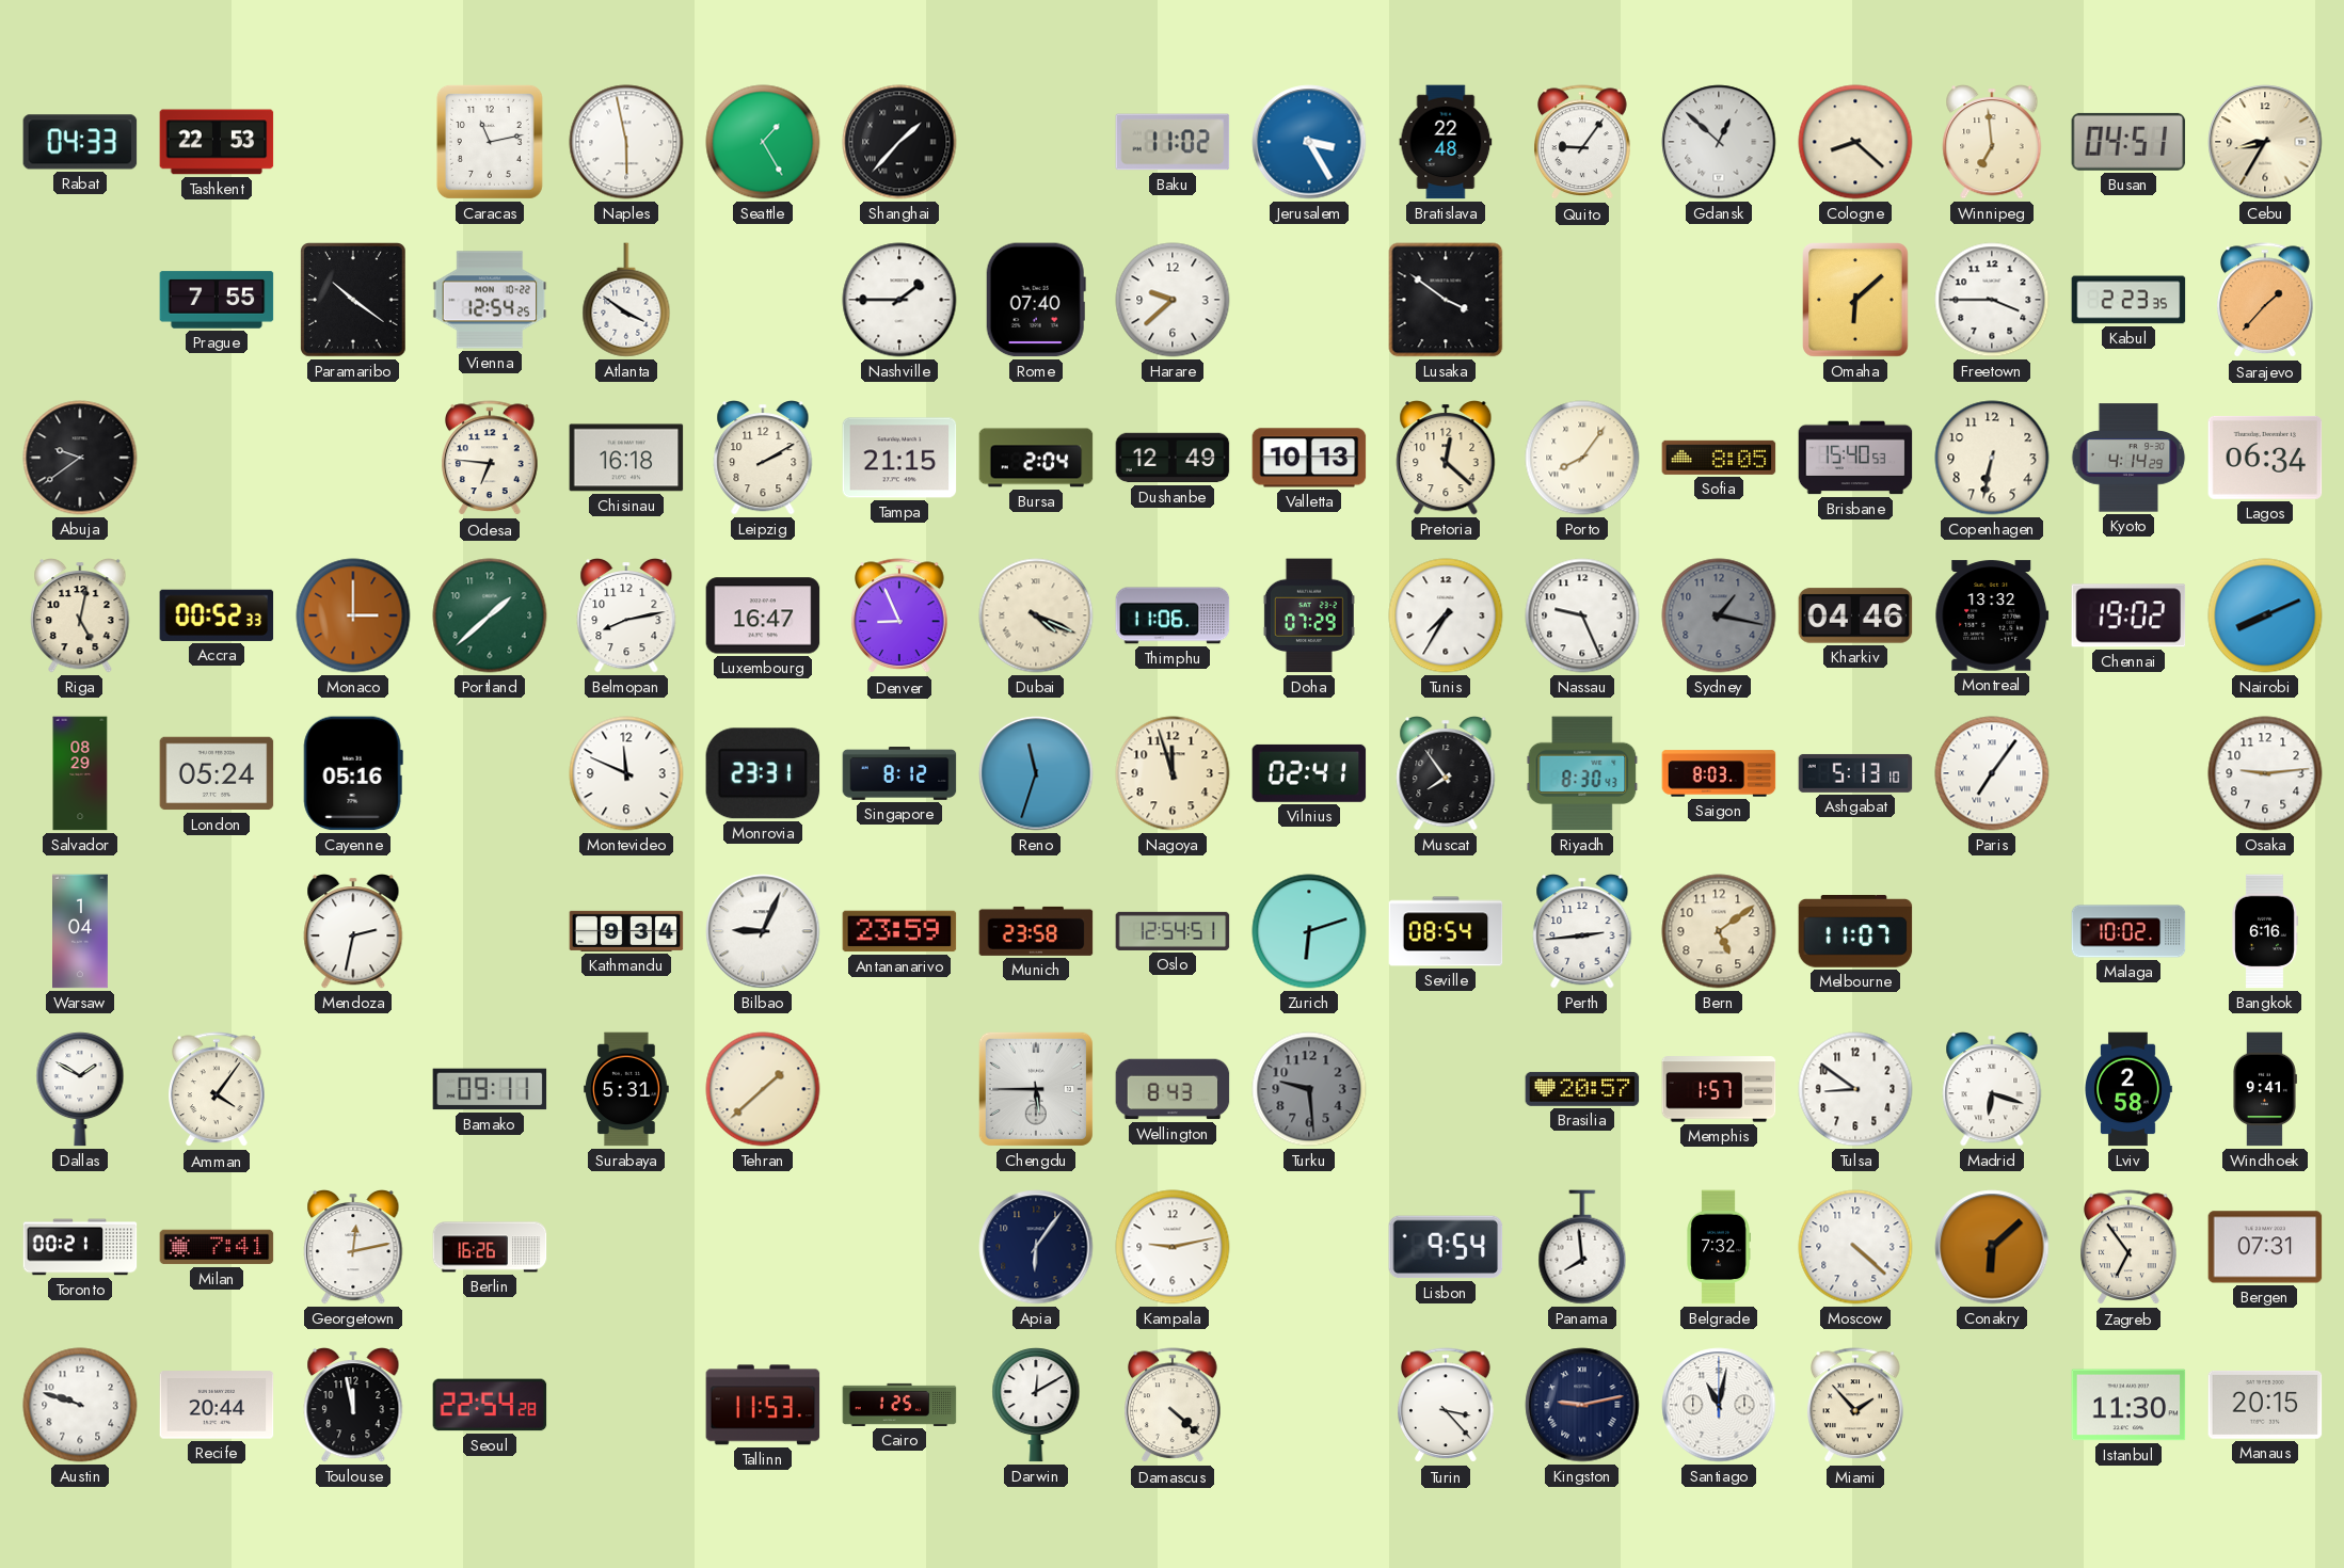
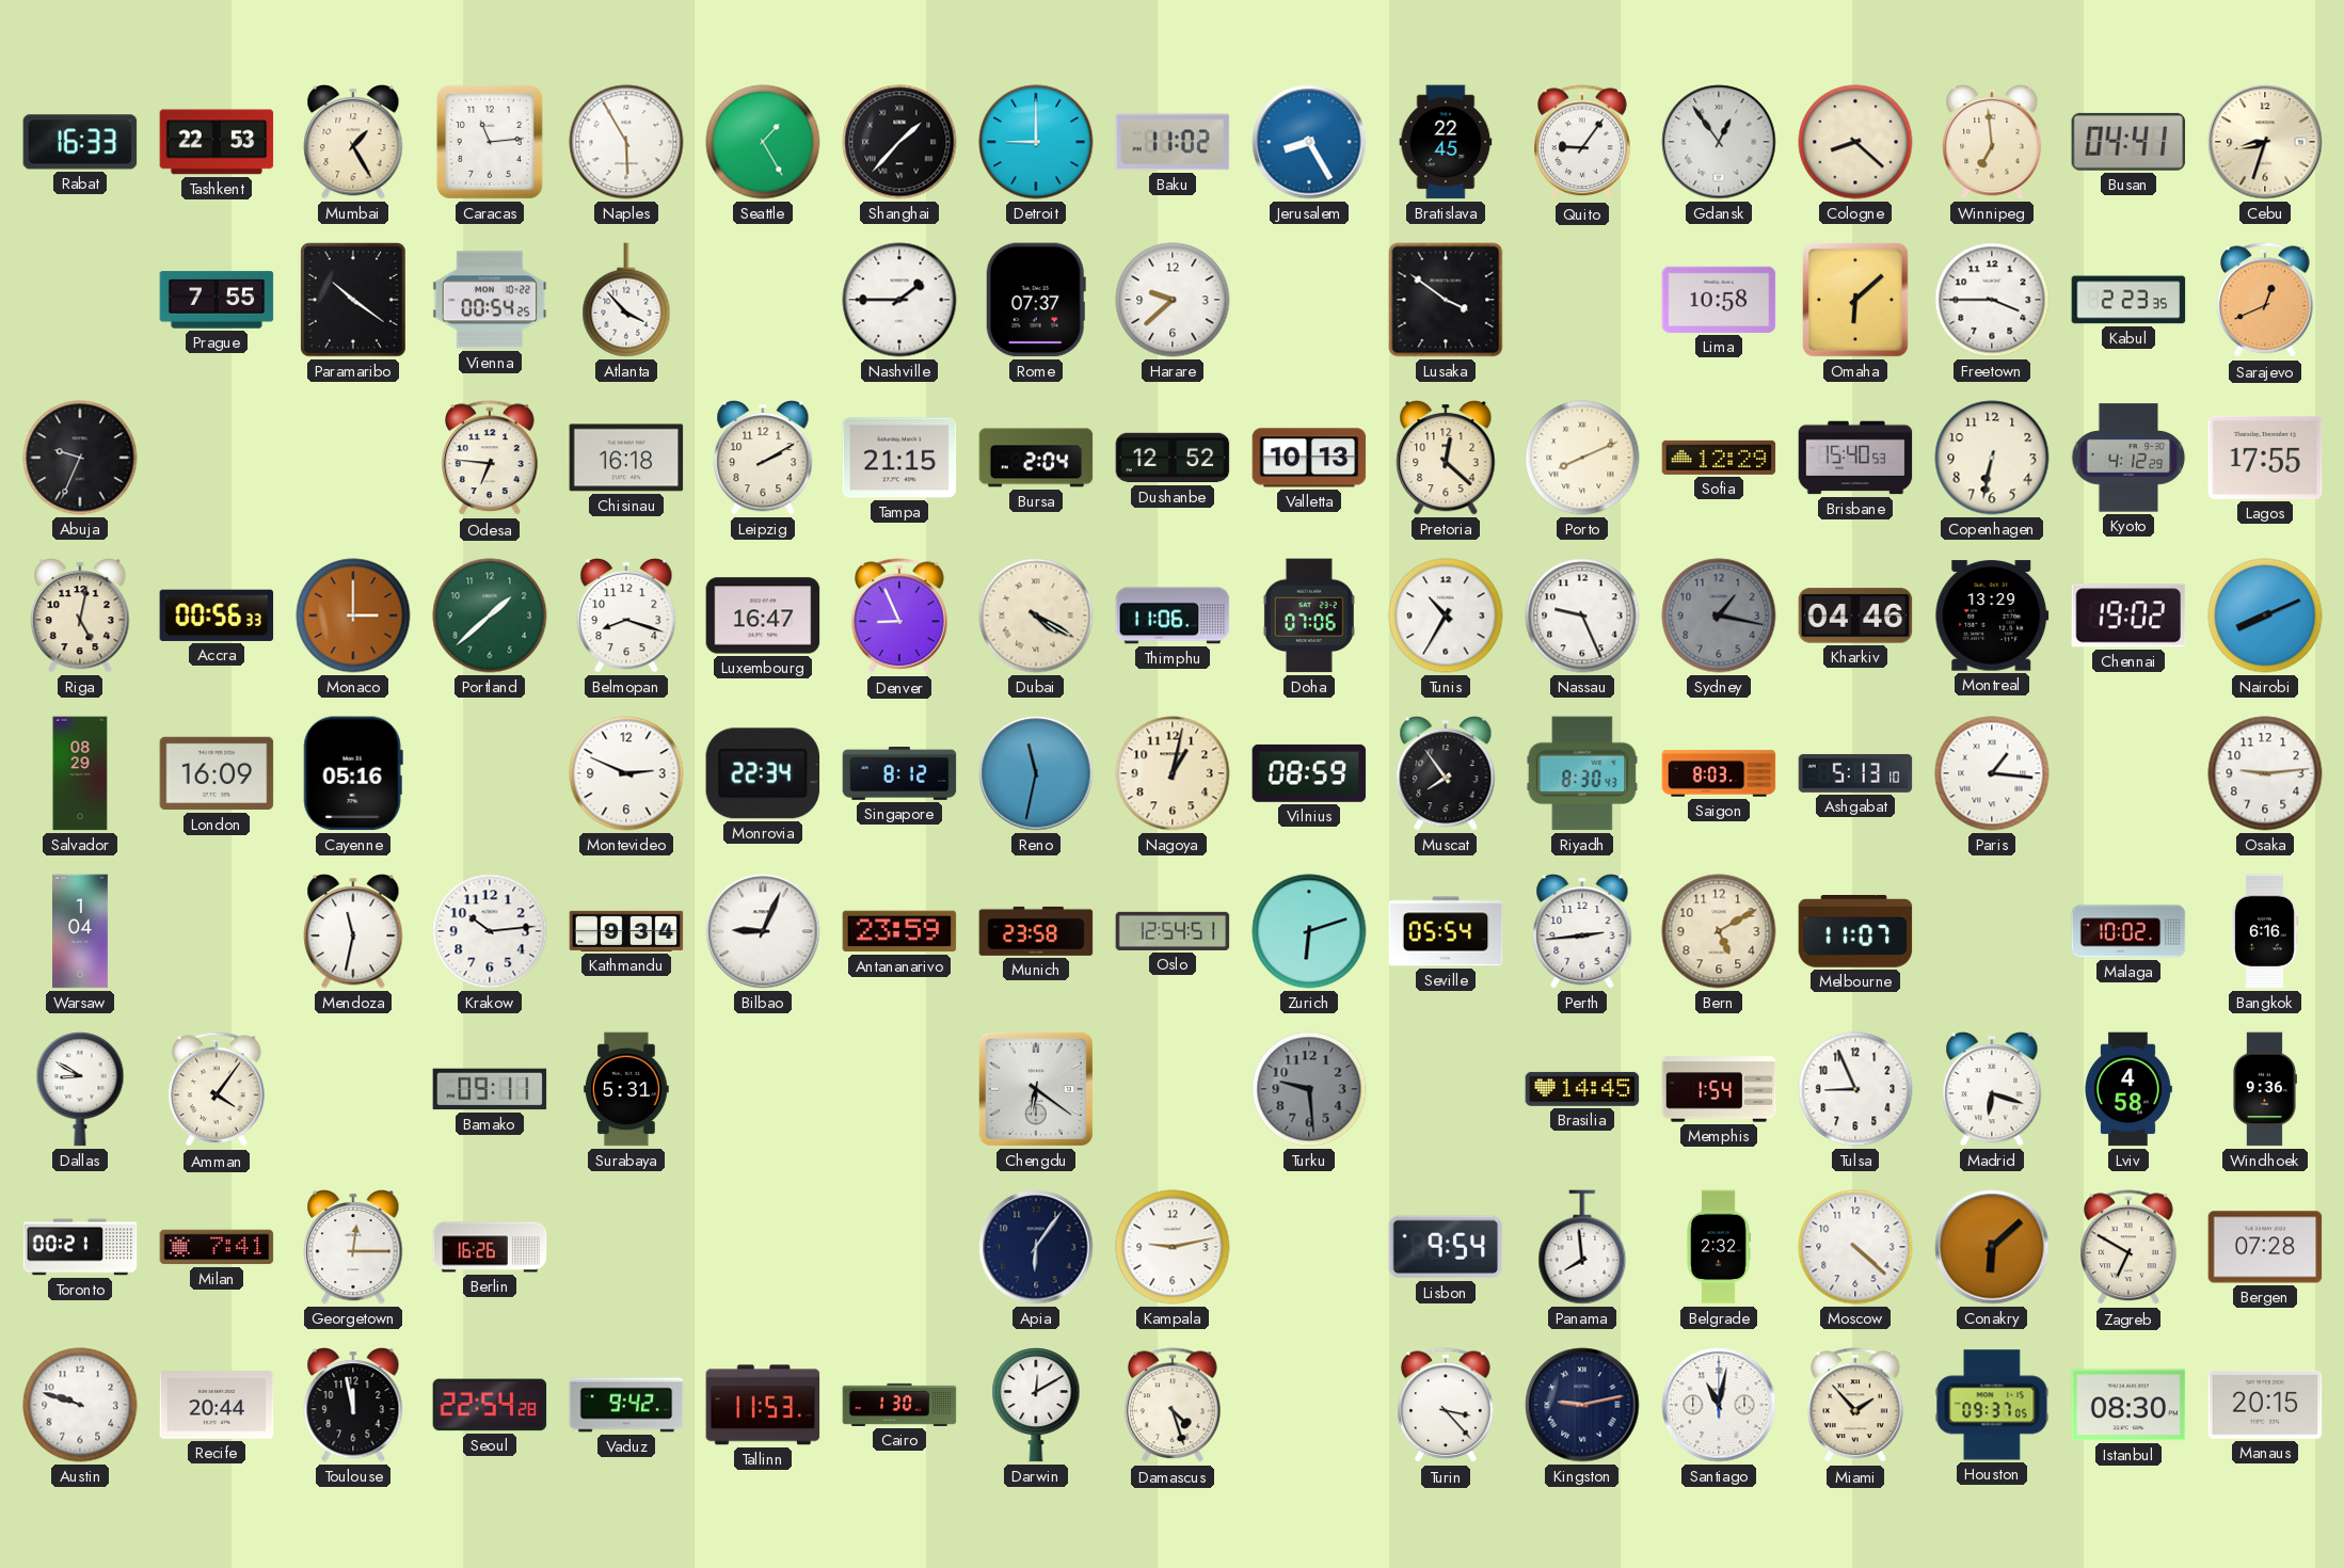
Rabat: 04:33 -> 16:33 (80, 142)
Mumbai: none -> 1:25 (353, 143)
Caracas: 11:13 -> 11:14 (490, 142)
Naples: 5:58 -> 5:55 (626, 142)
Detroit: none -> 9:00 (1036, 142)
Jerusalem: 3:25 -> 8:25 (1309, 142)
Bratislava: 22:48 -> 22:45 (1446, 142)
Gdansk: 12:52 -> 12:54 (1719, 142)
Busan: 04:51 -> 04:41 (2128, 142)
Cebu: 8:35 -> 8:33 (2265, 142)
Vienna: 12:54 -> 00:54 (490, 300)
Atlanta: 3:51 -> 3:53 (626, 300)
Rome: 07:40 -> 07:37 (1036, 300)
Lima: none -> 10:58 (1719, 300)
Sarajevo: 1:37 -> 12:41 (2266, 301)
Abuja: 9:39 -> 9:34 (80, 458)
Dushanbe: 12:49 -> 12:52 (1173, 458)
Porto: 8:06 -> 8:11 (1582, 458)
Sofia: 8:05 -> 12:29 (1719, 458)
Kyoto: 4:14 -> 4:12 (2128, 458)
Lagos: 06:34 -> 17:55 (2265, 458)
Accra: 00:52 -> 00:56 (217, 615)
Belmopan: 8:13 -> 8:18 (626, 617)
Dubai: 4:19 -> 4:20 (1036, 615)
Doha: 07:29 -> 07:06 (1309, 615)
Tunis: 7:35 -> 10:35 (1446, 615)
Montreal: 13:32 -> 13:29 (1992, 615)
London: 05:24 -> 16:09 (217, 773)
Montevideo: 11:49 -> 2:49 (626, 773)
Monrovia: 23:31 -> 22:34 (763, 773)
Reno: 11:33 -> 11:32 (1036, 773)
Nagoya: 11:57 -> 1:02 (1173, 773)
Vilnius: 02:41 -> 08:59 (1309, 773)
Paris: 7:06 -> 1:16 (1992, 773)
Mendoza: 2:32 -> 11:32 (353, 932)
Krakow: none -> 10:14 (490, 931)
Seville: 08:54 -> 05:54 (1446, 931)
Bern: 5:09 -> 5:10 (1719, 931)
Dallas: 1:50 -> 8:50 (80, 1089)
Tehran: 1:38 -> none (763, 1089)
Chengdu: 5:45 -> 6:21 (1036, 1089)
Wellington: 8:43 -> none (1173, 1089)
Brasilia: 20:57 -> 14:45 (1582, 1089)
Memphis: 1:57 -> 1:54 (1719, 1089)
Tulsa: 8:51 -> 8:56 (1855, 1089)
Lviv: 2:58 -> 4:58 (2128, 1089)
Windhoek: 9:41 -> 9:36 (2264, 1089)
Georgetown: 12:13 -> 12:15 (353, 1248)
Belgrade: 7:32 -> 2:32 (1719, 1247)
Zagreb: 6:54 -> 6:50 (2130, 1248)
Bergen: 07:31 -> 07:28 (2265, 1247)
Vaduz: none -> 9:42 (626, 1405)
Cairo: 1:25 -> 1:30 (899, 1405)
Damascus: 4:22 -> 4:27 (1174, 1406)
Houston: none -> 09:37 (1992, 1405)
Istanbul: 11:30 -> 08:30 (2128, 1405)
